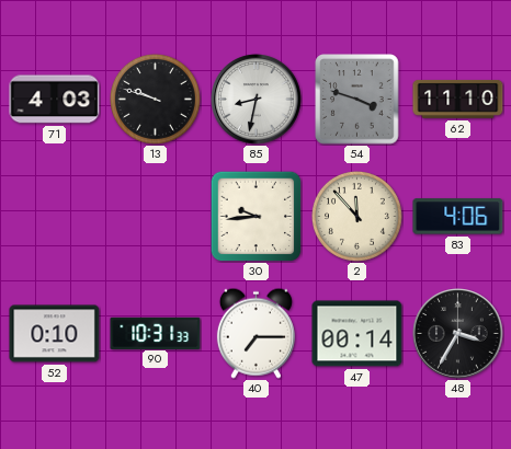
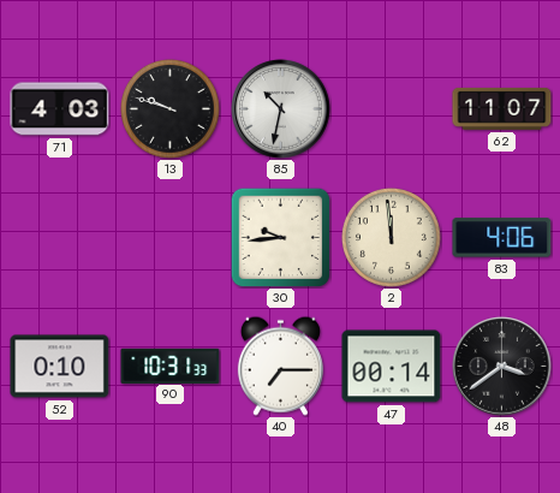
85: 8:32 -> 10:32 (281, 109)
54: 3:48 -> none (357, 100)
62: 11:10 -> 11:07 (502, 108)
2: 11:53 -> 11:59 (391, 237)
48: 3:35 -> 3:39 (502, 367)
